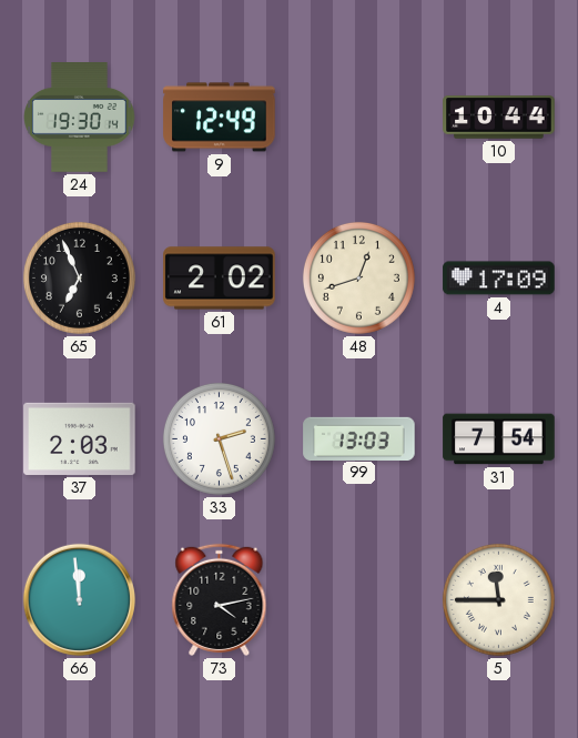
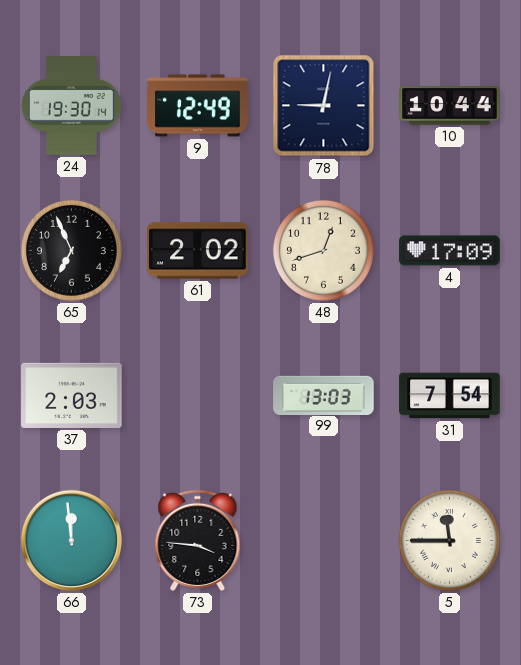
78: none -> 9:02 (324, 106)
33: 2:27 -> none (219, 438)
73: 4:13 -> 3:46 (198, 540)
